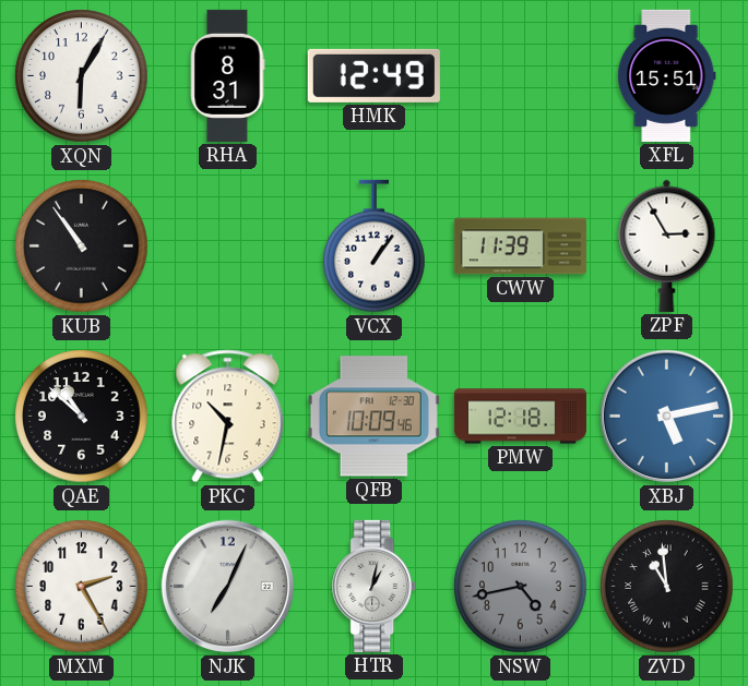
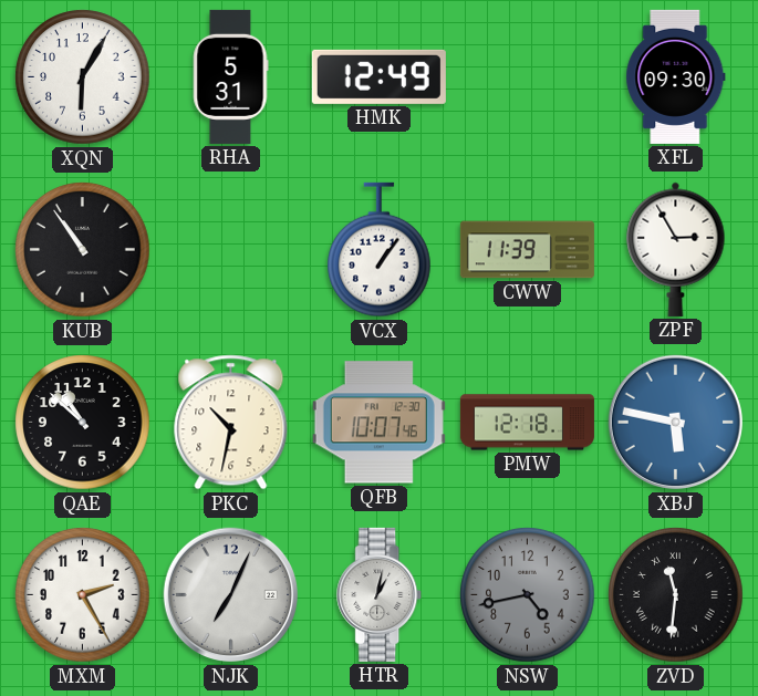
RHA: 8:31 -> 5:31 (230, 76)
XFL: 15:51 -> 09:30 (676, 76)
QFB: 10:09 -> 10:07 (378, 423)
XBJ: 5:13 -> 5:47 (676, 423)
ZVD: 10:59 -> 11:31 (676, 595)
